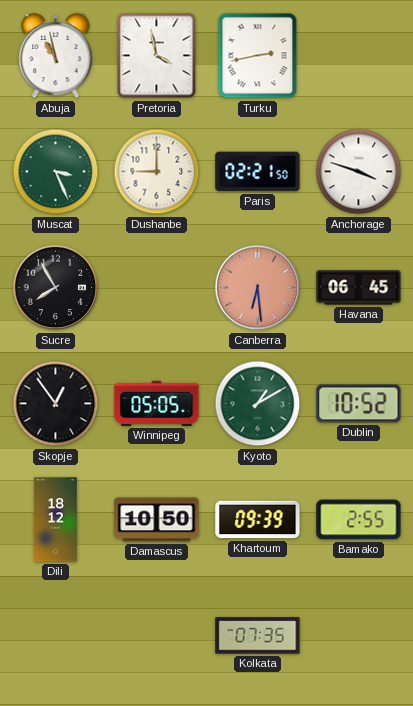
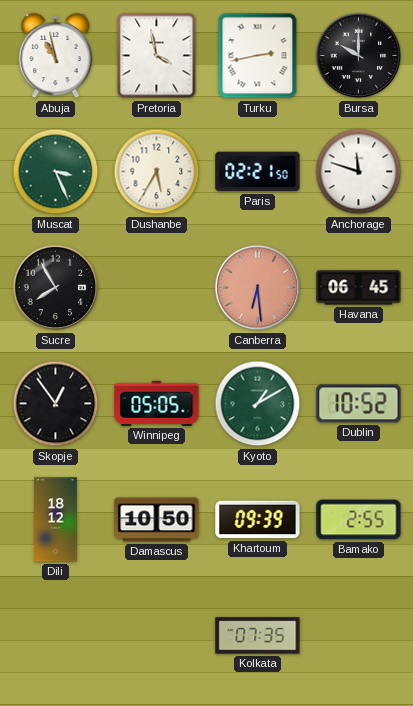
Bursa: none -> 10:00 (359, 56)
Dushanbe: 9:00 -> 5:35 (157, 172)
Anchorage: 3:48 -> 11:48 (359, 172)
